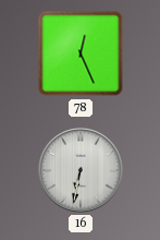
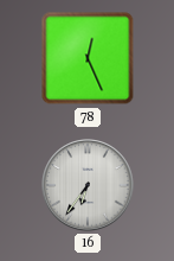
16: 6:32 -> 6:36 (88, 185)
